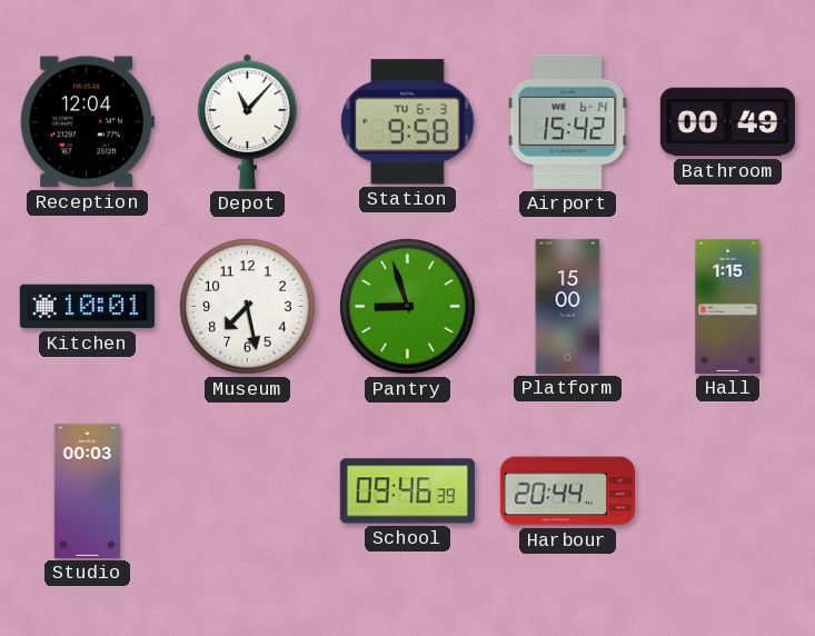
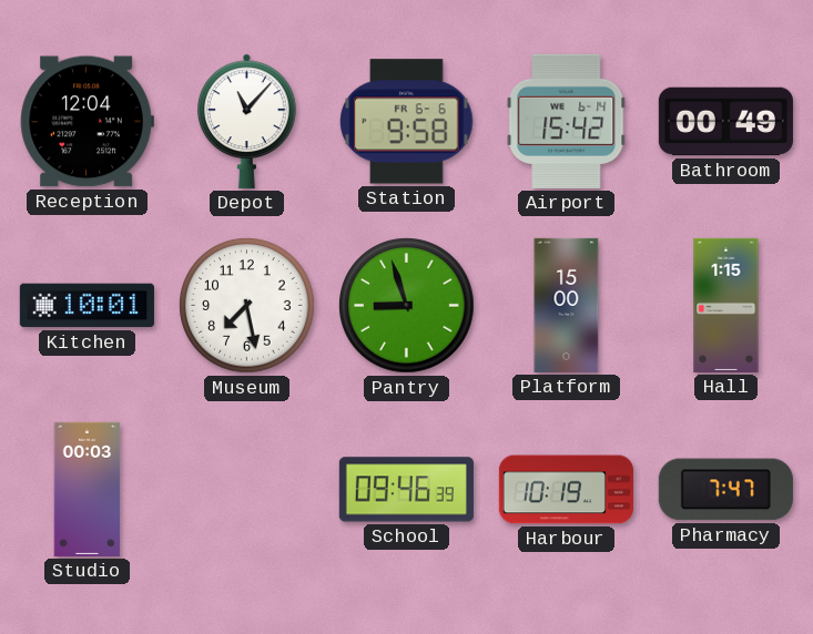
Station date: TU 6-3 -> FR 6-6 (407, 122)
Harbour: 20:44 -> 10:19 (566, 490)
Pharmacy: none -> 7:47 (725, 490)
